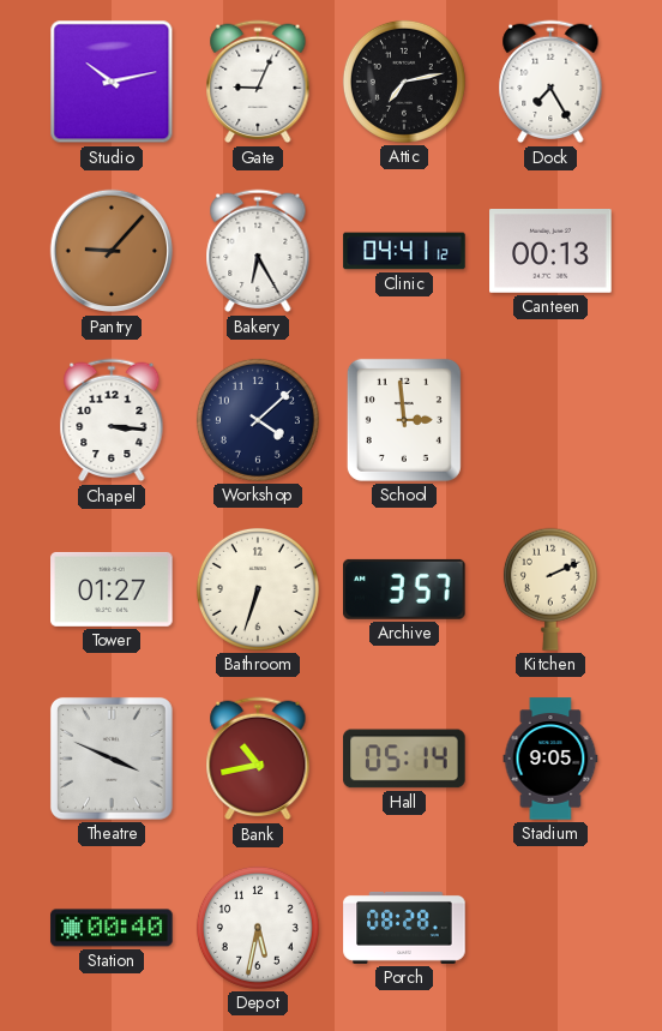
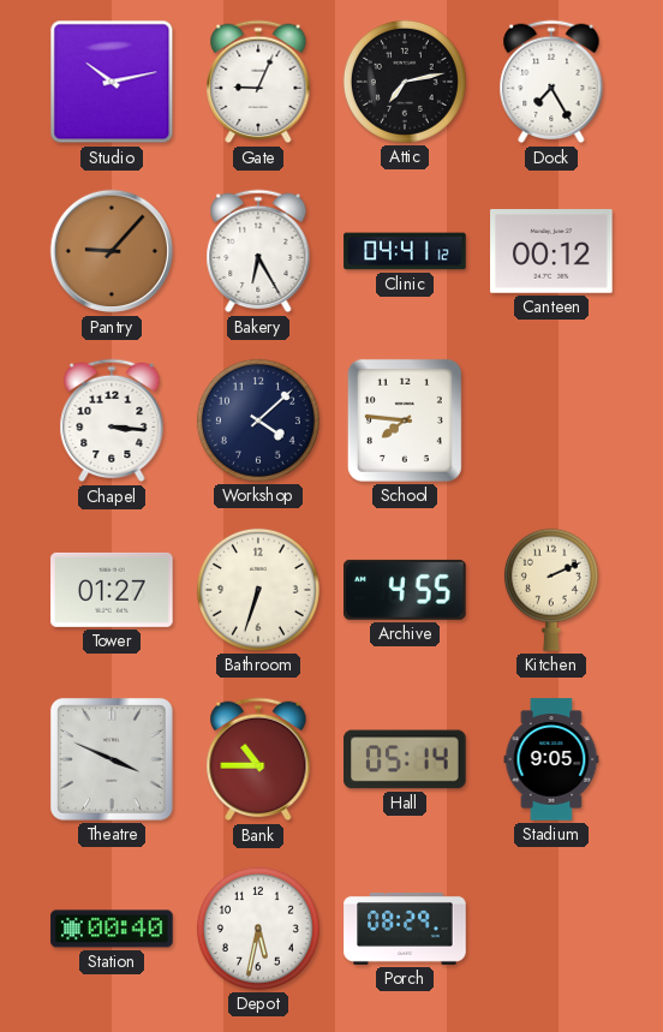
Canteen: 00:13 -> 00:12 (551, 252)
School: 2:59 -> 7:46 (405, 420)
Archive: 3:57 -> 4:55 (406, 590)
Bank: 10:43 -> 10:45 (258, 759)
Porch: 08:28 -> 08:29 (405, 929)
